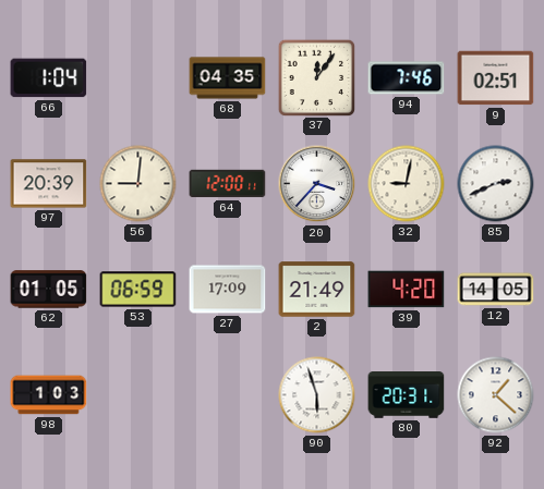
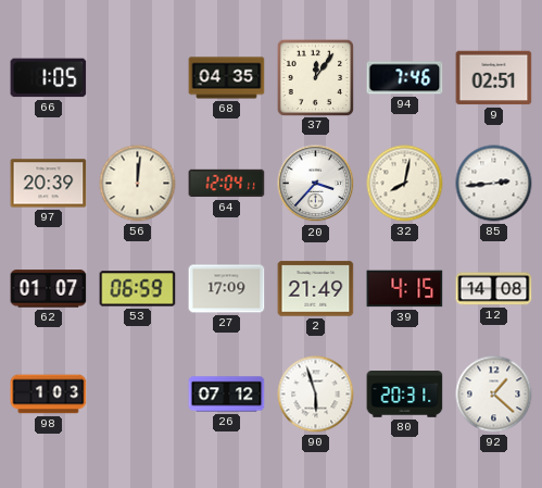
66: 1:04 -> 1:05 (49, 78)
56: 9:01 -> 12:01 (138, 184)
64: 12:00 -> 12:04 (227, 184)
32: 9:02 -> 8:02 (405, 184)
85: 2:41 -> 2:44 (494, 184)
62: 01:05 -> 01:07 (49, 289)
39: 4:20 -> 4:15 (405, 289)
12: 14:05 -> 14:08 (494, 289)
26: none -> 07:12 (227, 395)
